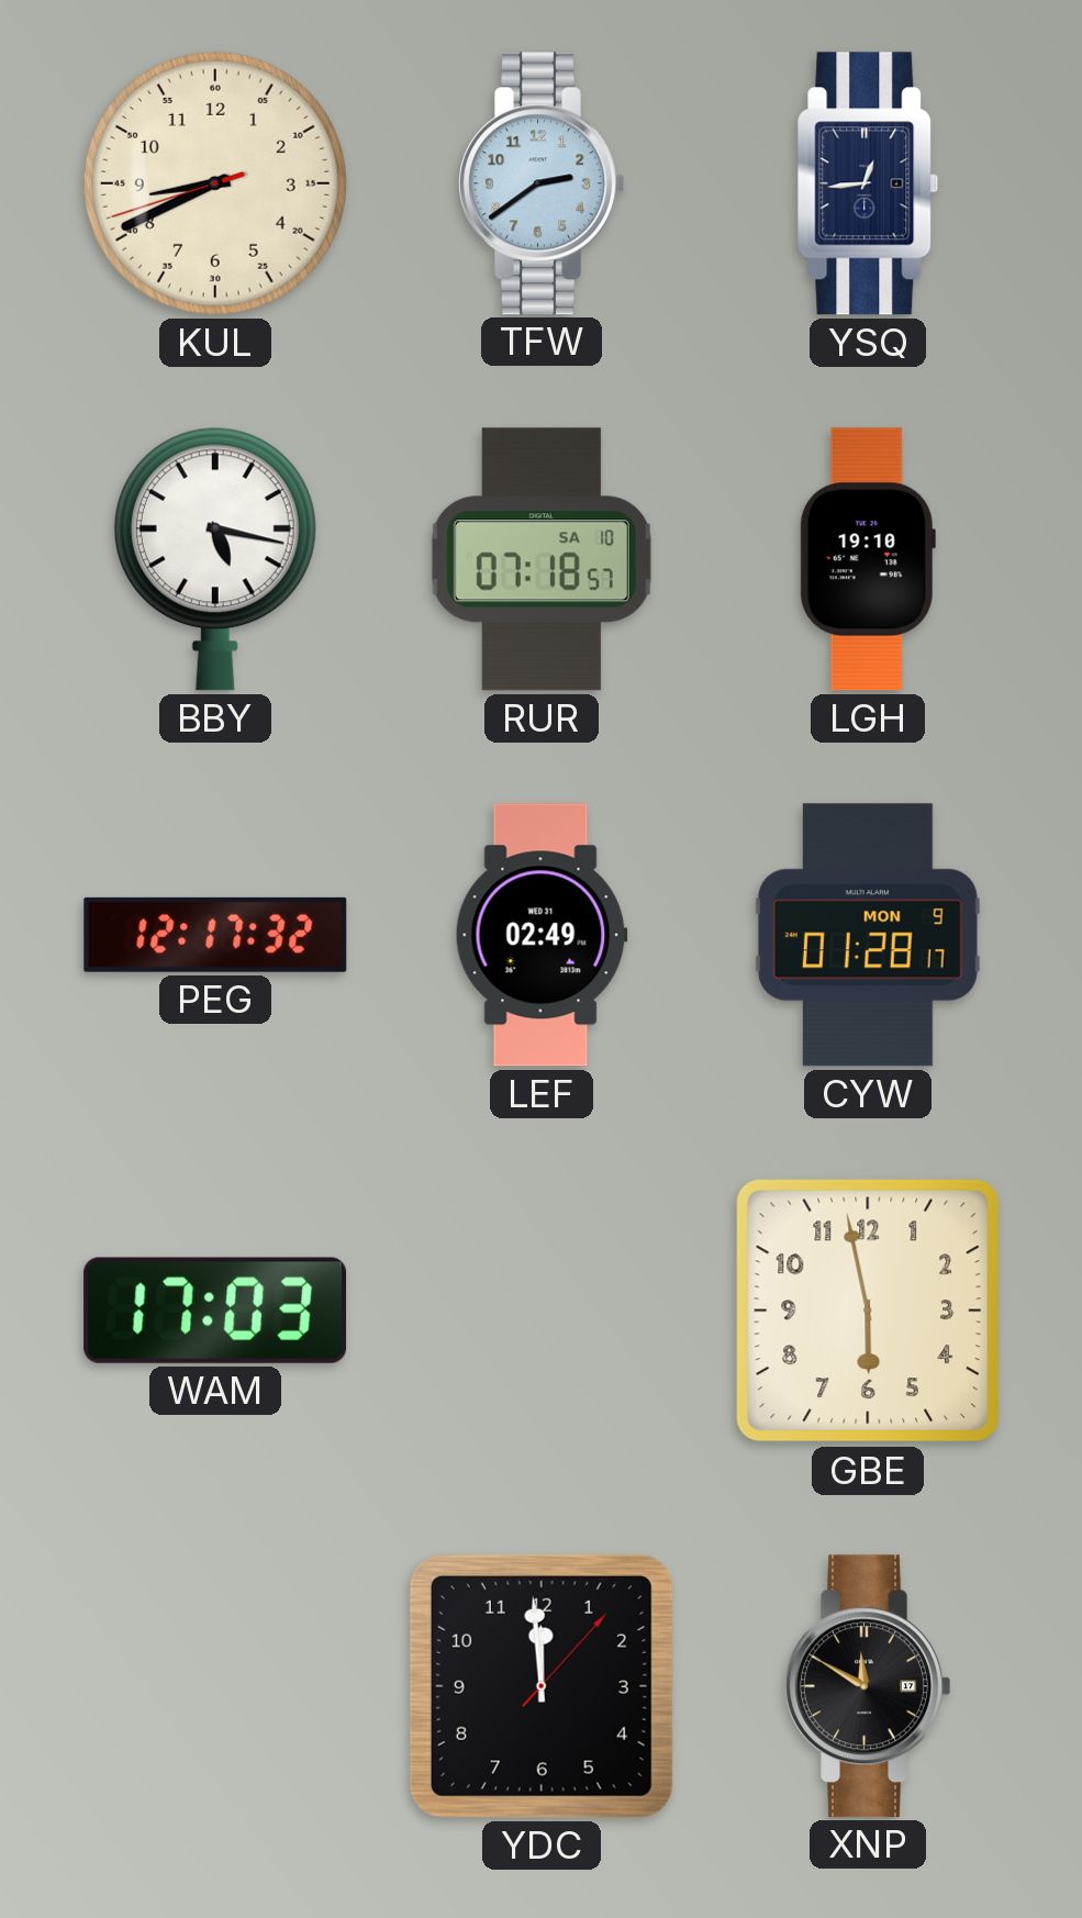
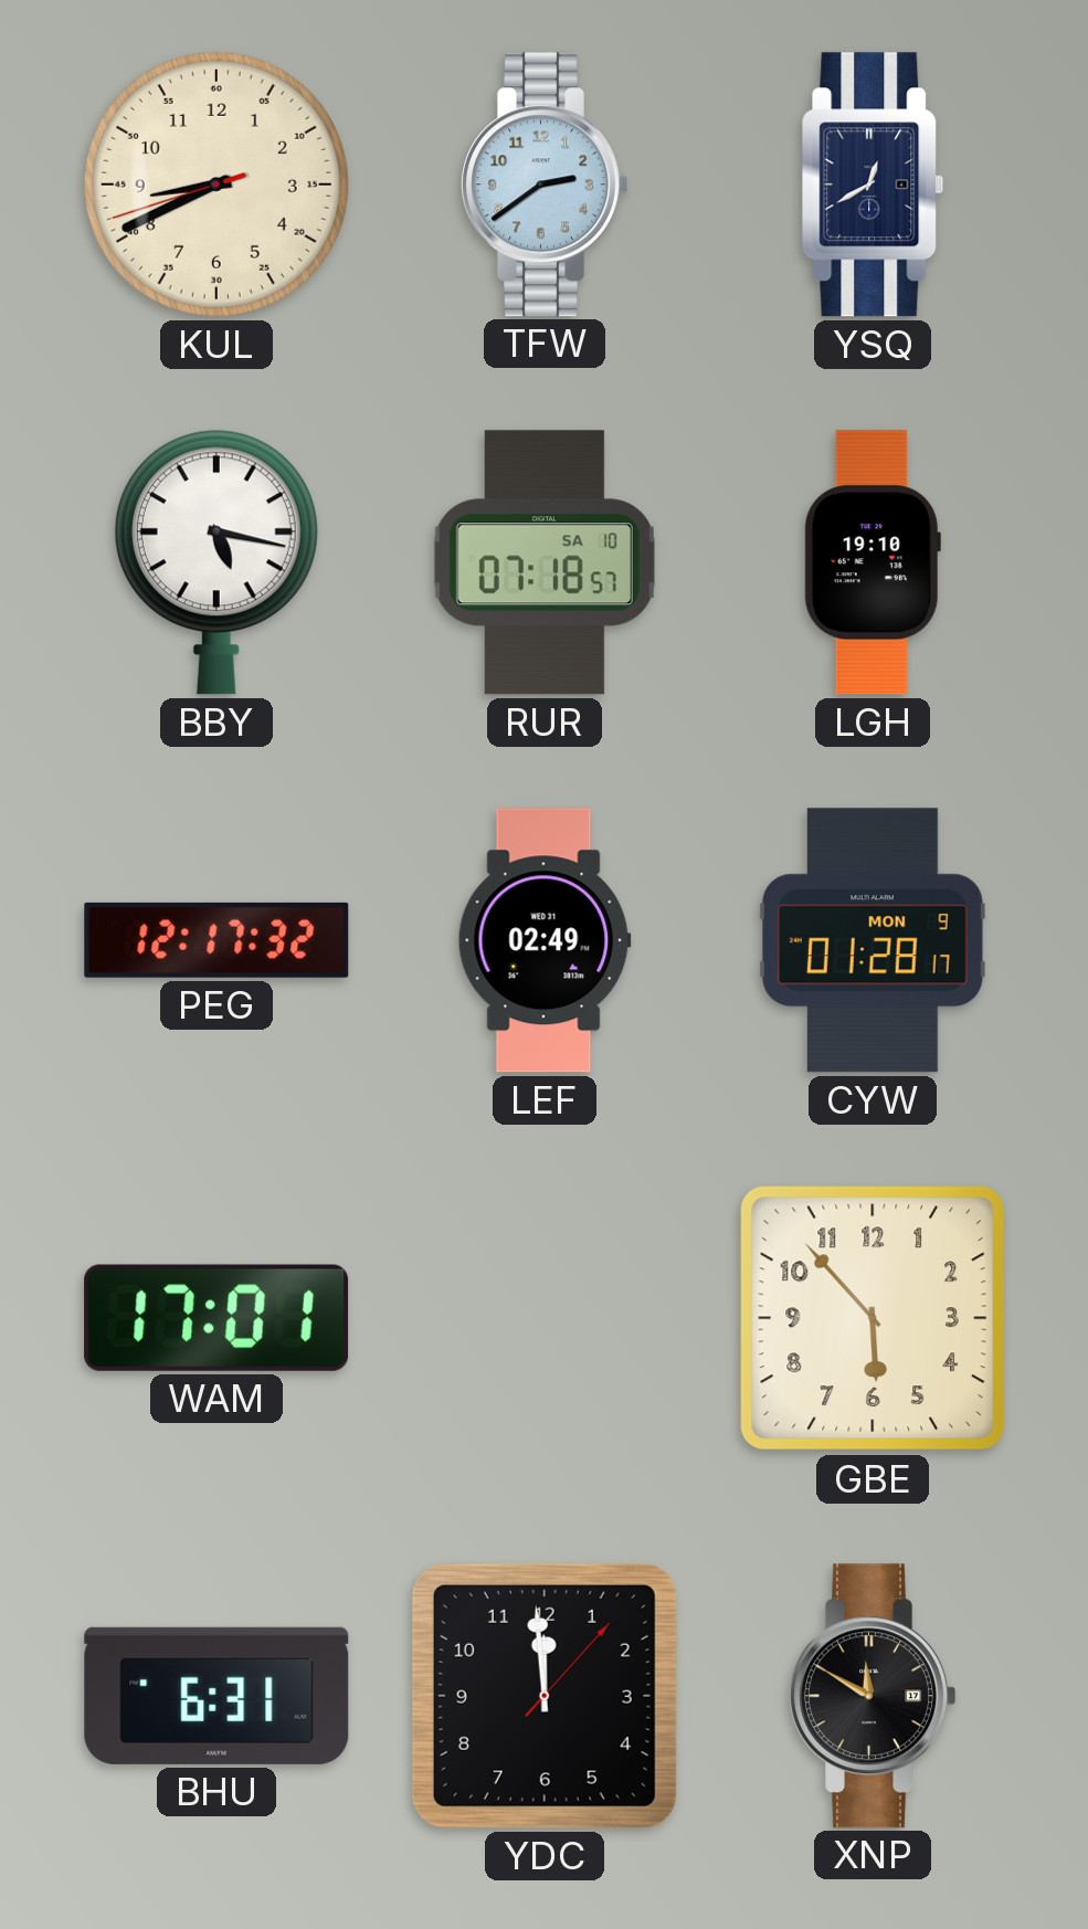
YSQ: 12:44 -> 12:40 (873, 185)
WAM: 17:03 -> 17:01 (216, 1318)
GBE: 5:58 -> 5:53 (873, 1318)
BHU: none -> 6:31 (216, 1696)
